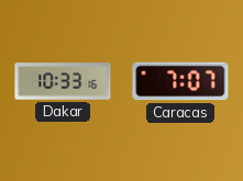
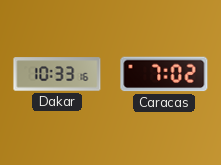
Caracas: 7:07 -> 7:02 (164, 74)
